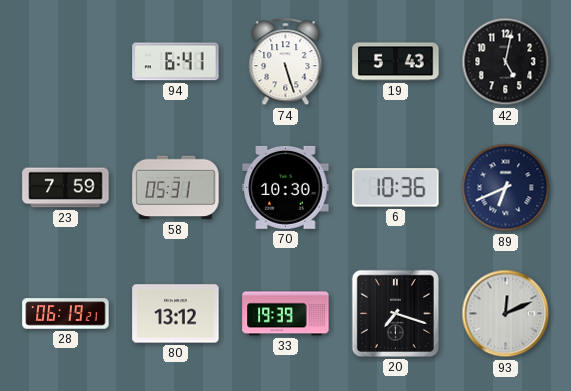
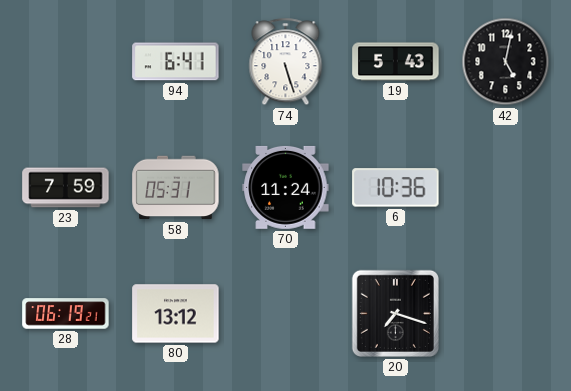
70: 10:30 -> 11:24 (286, 187)
89: 6:41 -> none (506, 188)
33: 19:39 -> none (286, 314)
93: 12:11 -> none (506, 314)
